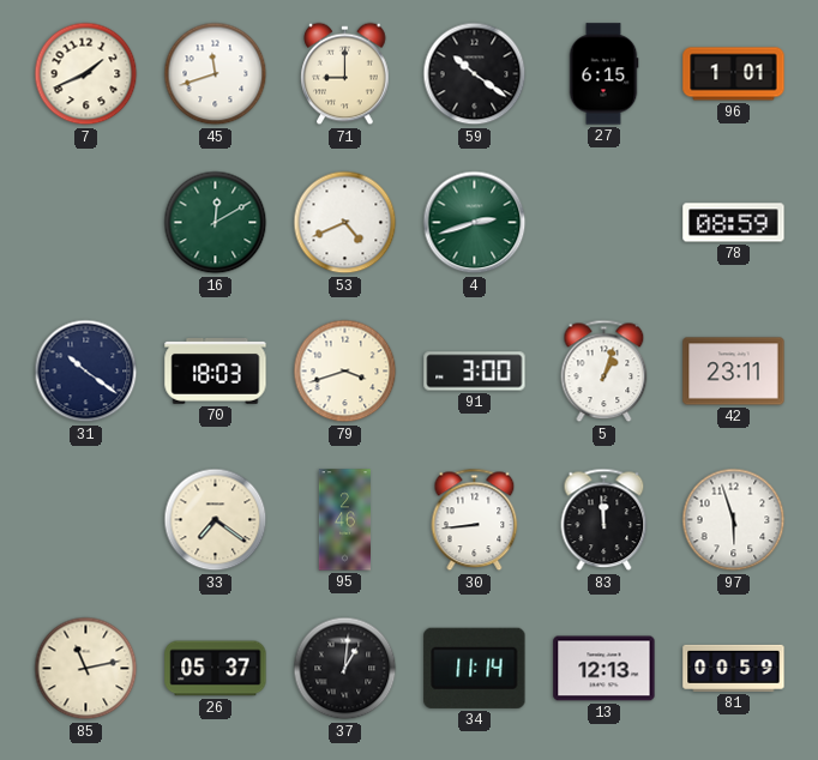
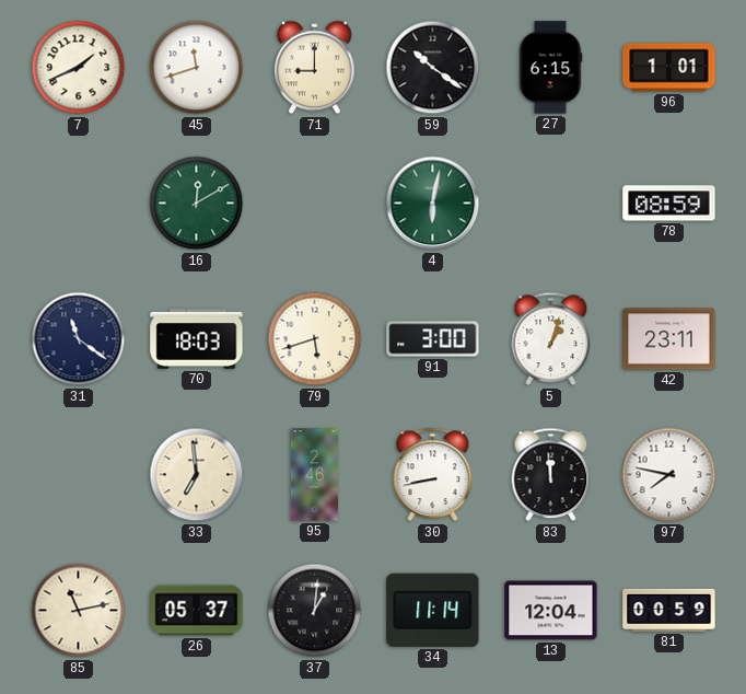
53: 4:41 -> none (345, 223)
4: 2:42 -> 6:02 (433, 204)
31: 10:21 -> 11:21 (79, 339)
79: 3:42 -> 5:42 (315, 339)
33: 7:21 -> 6:59 (197, 475)
30: 8:44 -> 8:43 (433, 475)
97: 5:57 -> 7:47 (669, 475)
13: 12:13 -> 12:04 (551, 611)
